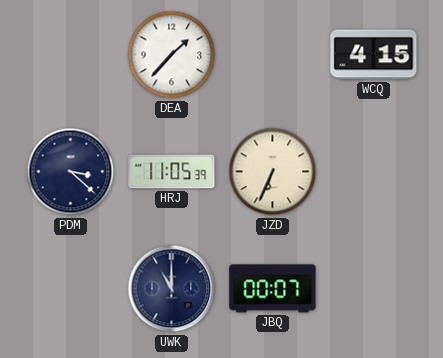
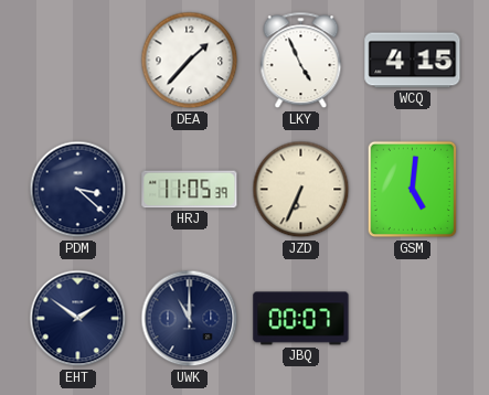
LKY: none -> 4:56 (301, 61)
GSM: none -> 5:01 (413, 190)
EHT: none -> 1:51 (78, 319)
